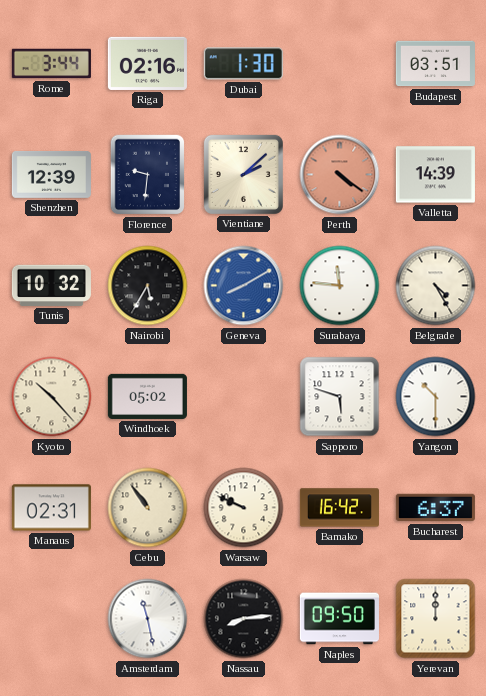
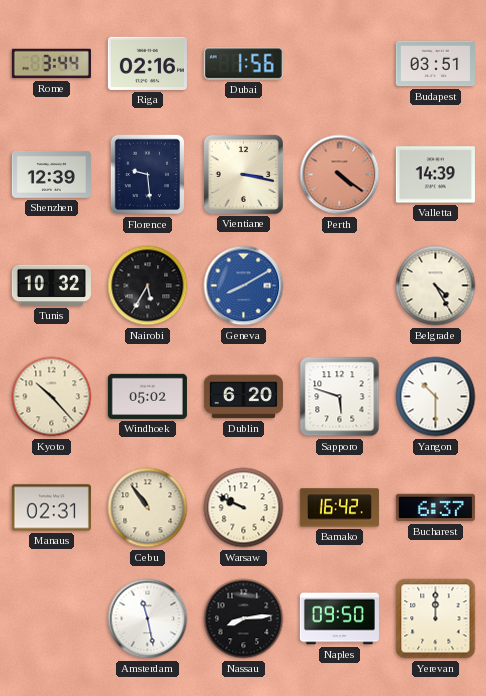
Dubai: 1:30 -> 1:56 (243, 64)
Florence: 9:31 -> 9:29 (148, 175)
Vientiane: 2:08 -> 3:17 (243, 174)
Surabaya: 11:46 -> none (340, 286)
Dublin: none -> 6:20 (243, 397)
